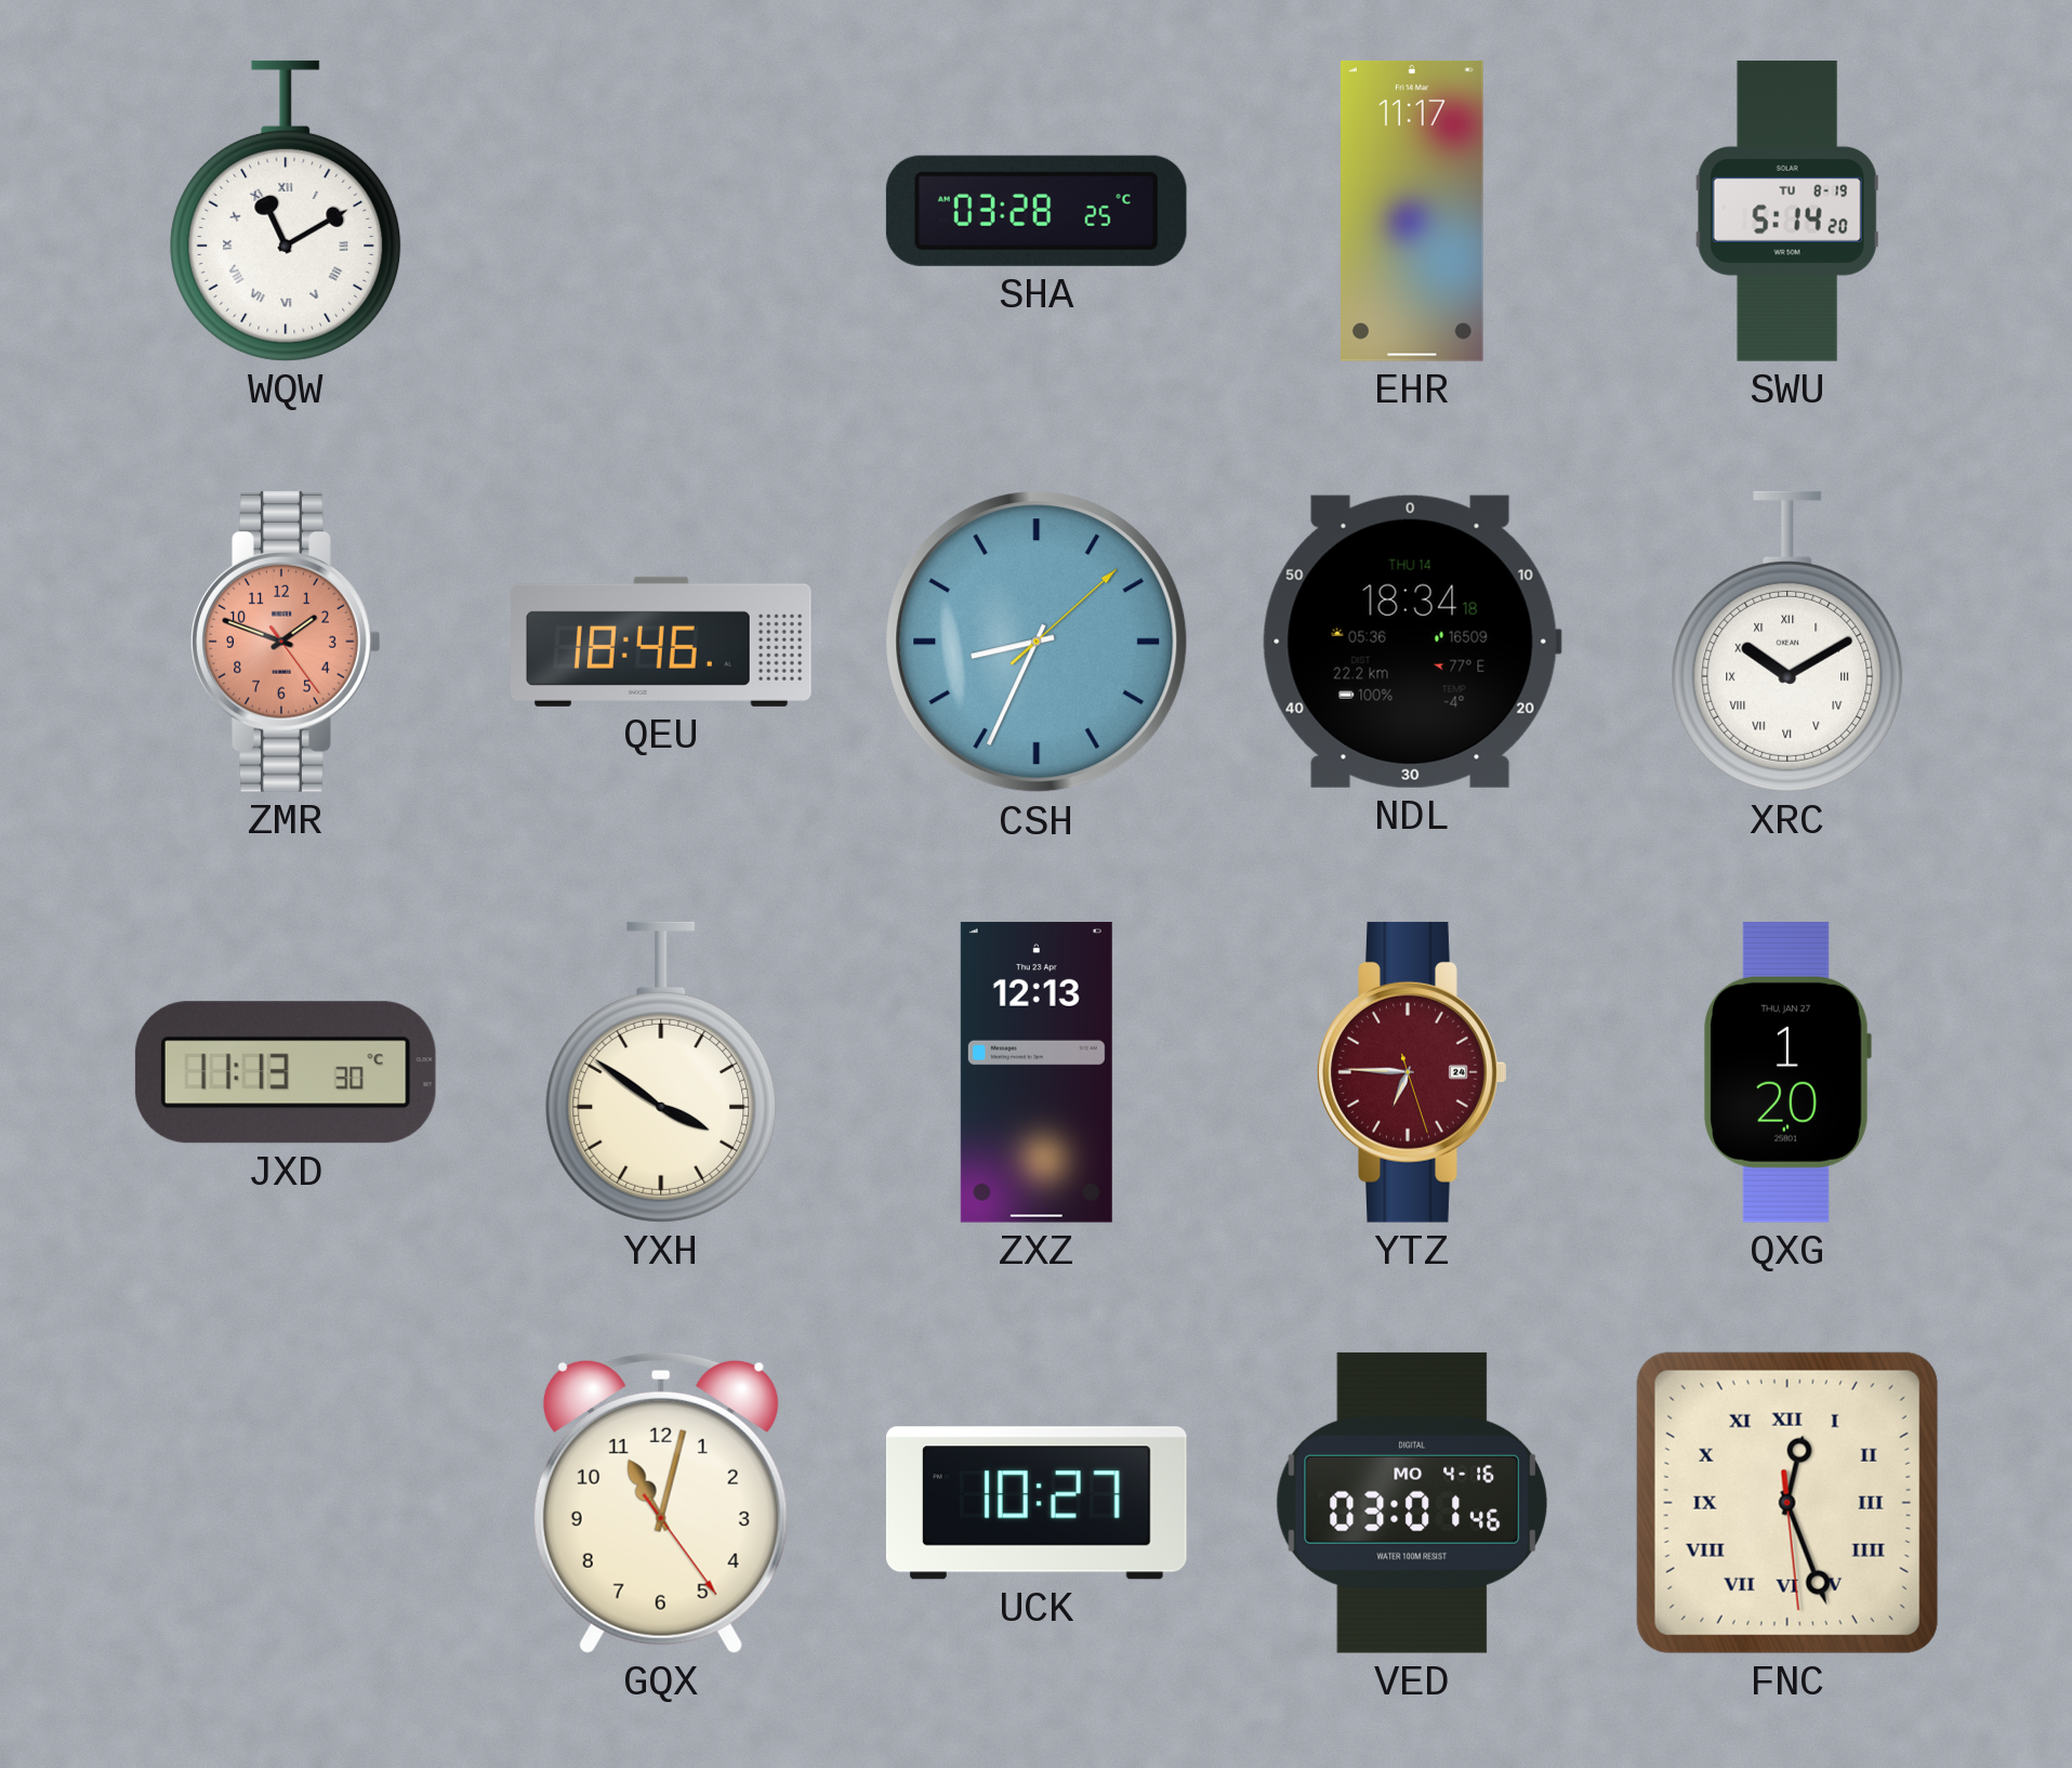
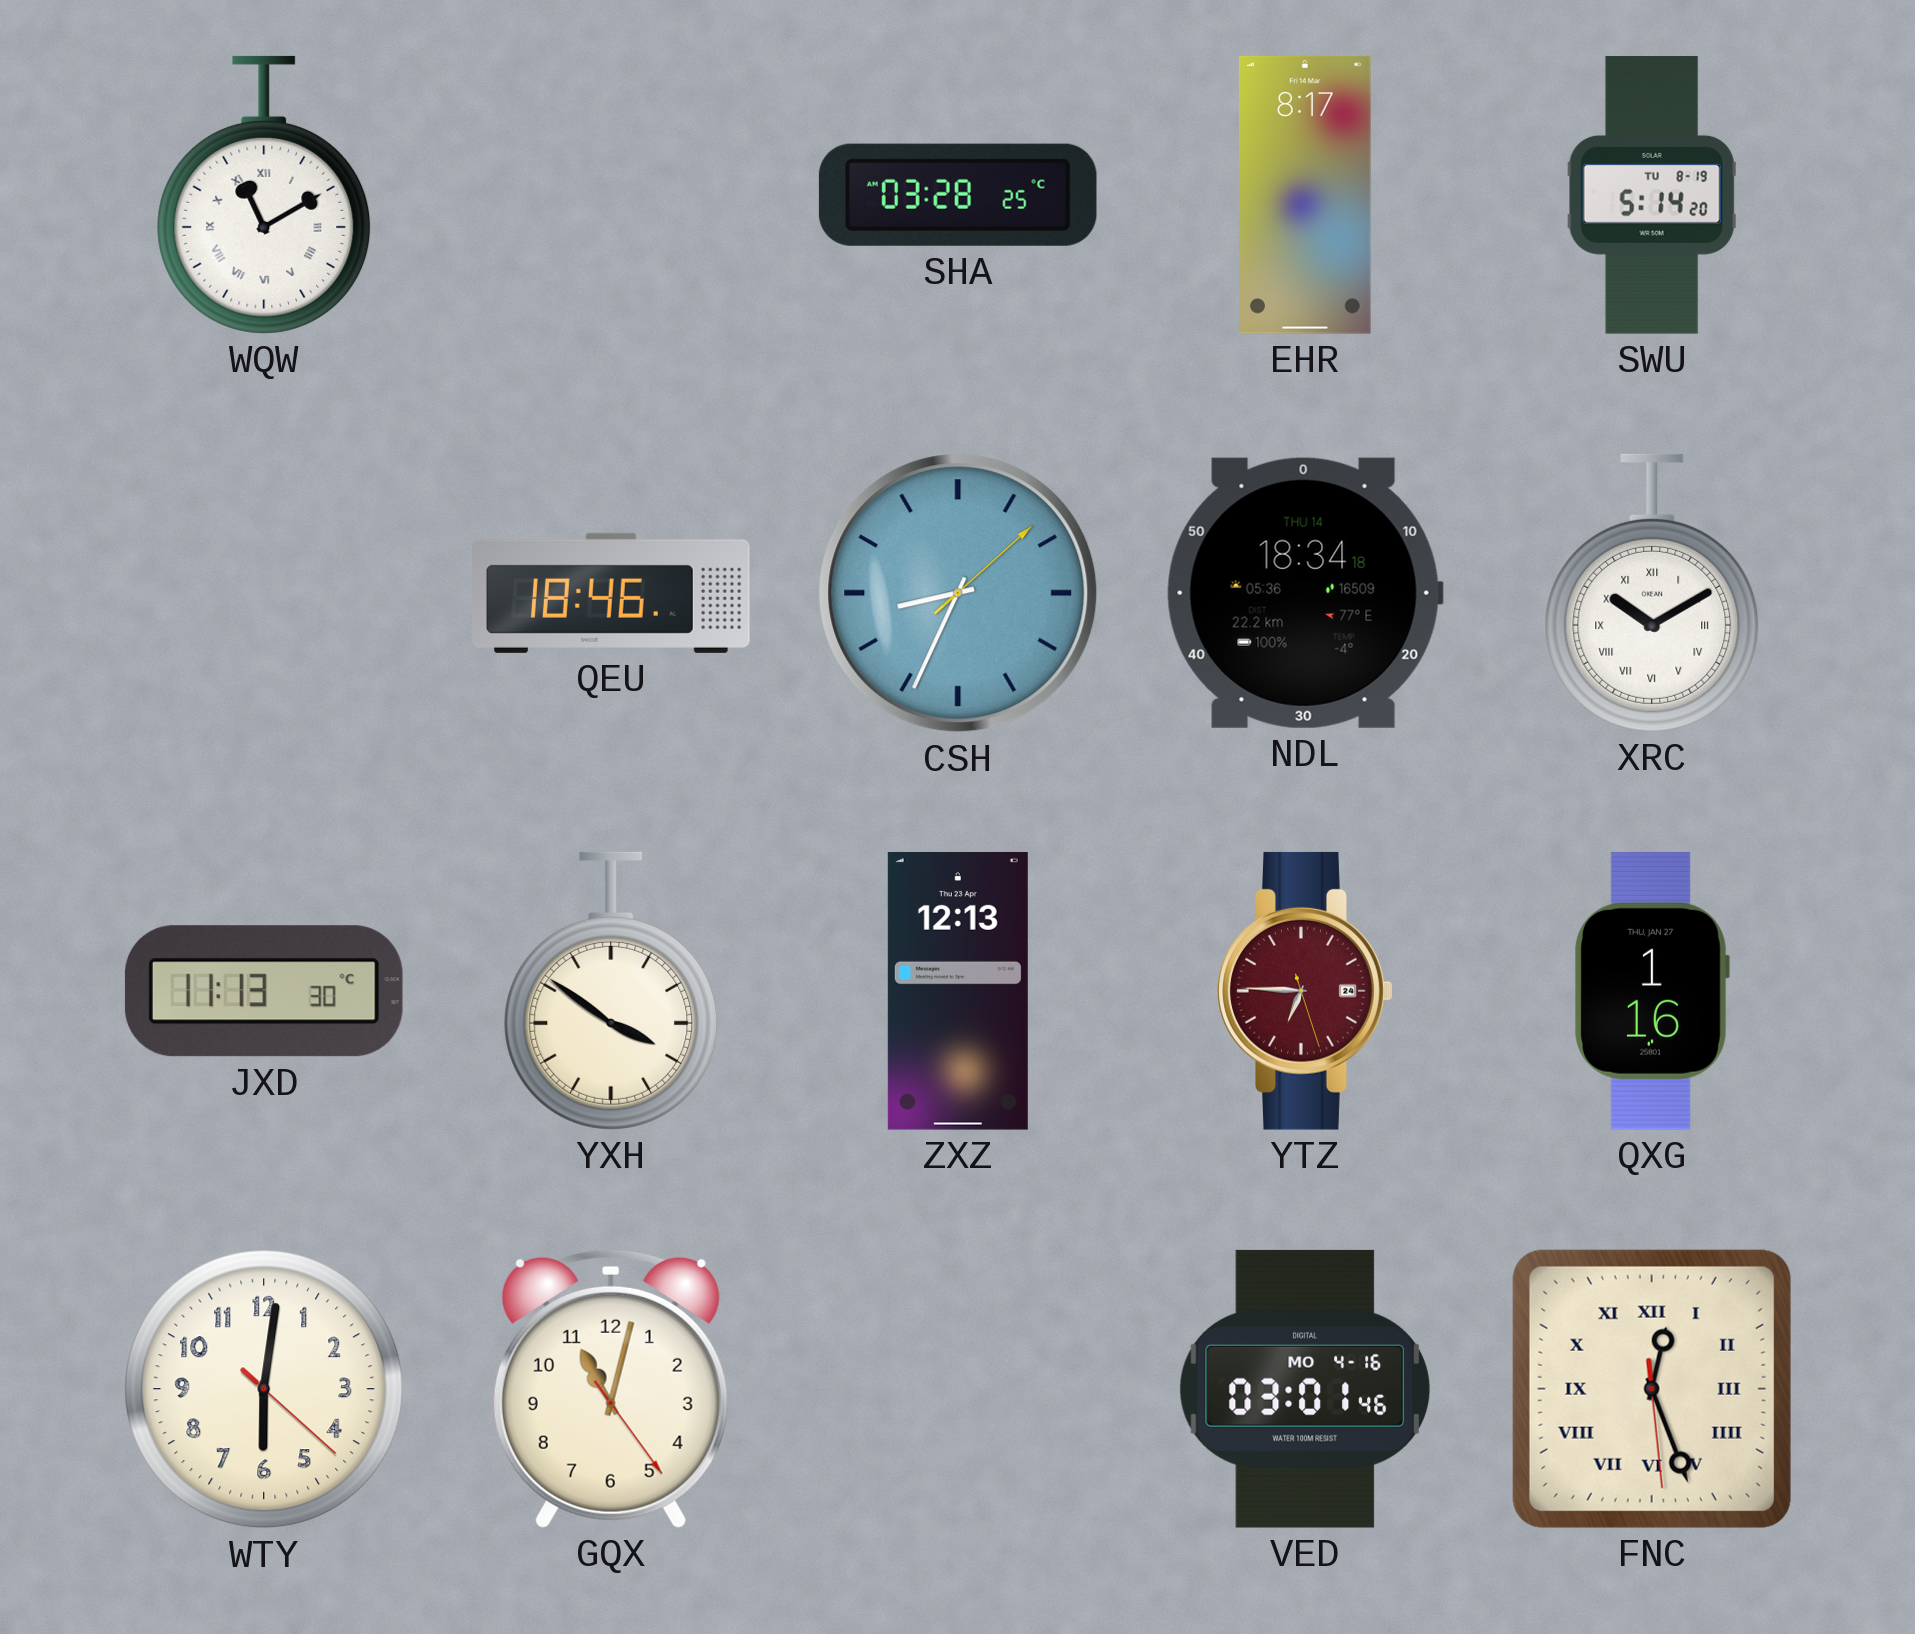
EHR: 11:17 -> 8:17 (1306, 195)
ZMR: 1:48 -> none (286, 642)
QXG: 1:20 -> 1:16 (1652, 991)
WTY: none -> 6:01 (264, 1389)
UCK: 10:27 -> none (1037, 1503)
